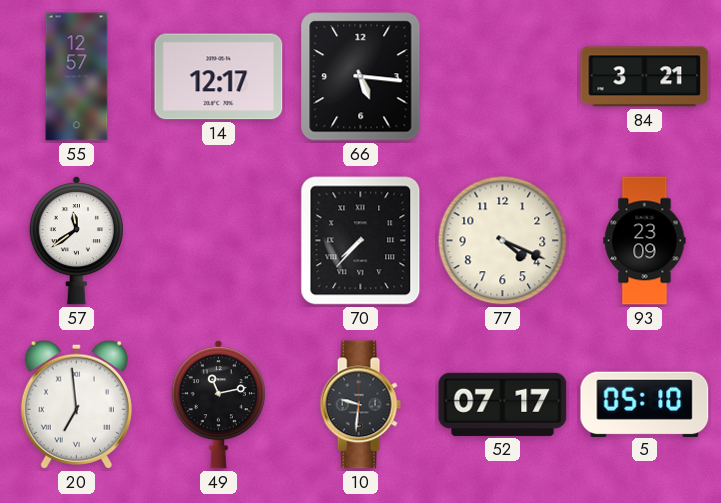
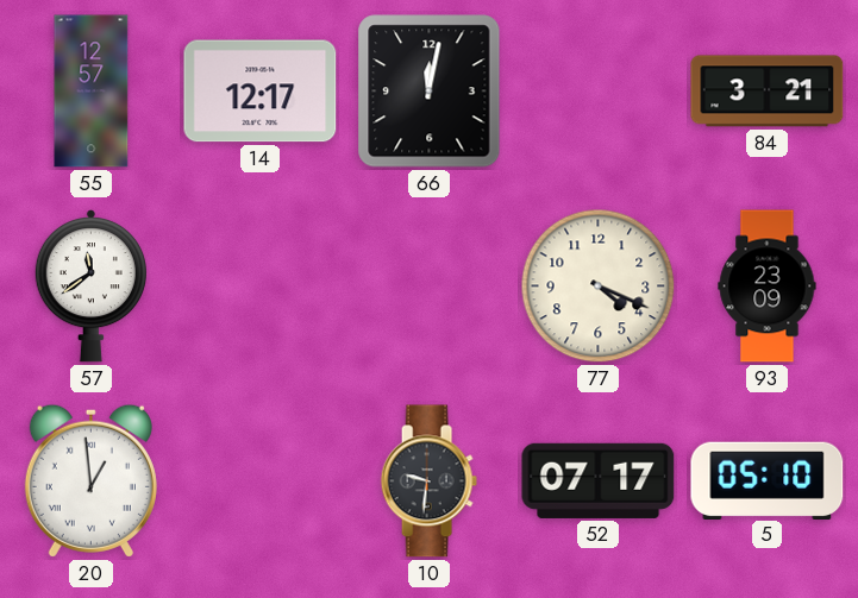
66: 5:16 -> 12:02 (430, 92)
70: 7:37 -> none (361, 241)
20: 6:59 -> 12:59 (90, 480)
49: 11:13 -> none (218, 404)
